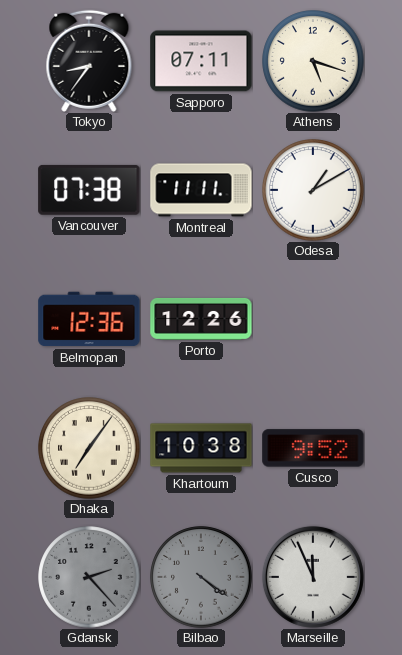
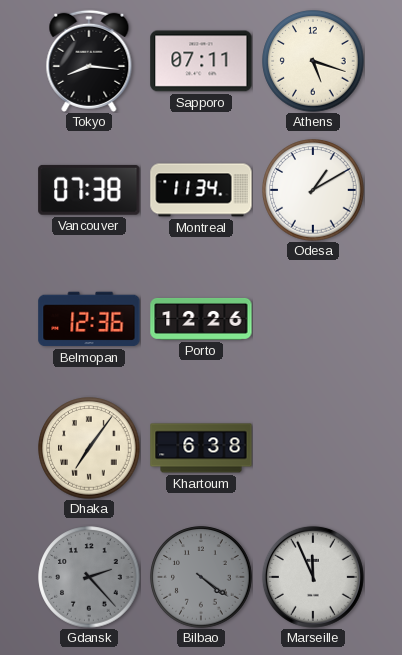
Tokyo: 8:36 -> 8:16 (89, 61)
Montreal: 11:11 -> 11:34 (201, 190)
Khartoum: 10:38 -> 6:38 (201, 448)
Cusco: 9:52 -> none (313, 448)
